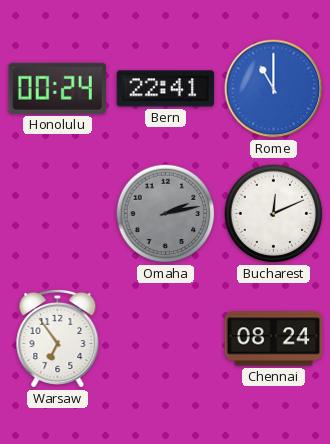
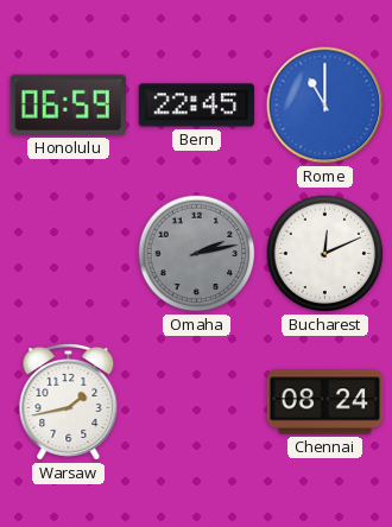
Honolulu: 00:24 -> 06:59 (68, 104)
Bern: 22:41 -> 22:45 (197, 106)
Warsaw: 6:54 -> 1:43 (69, 401)
